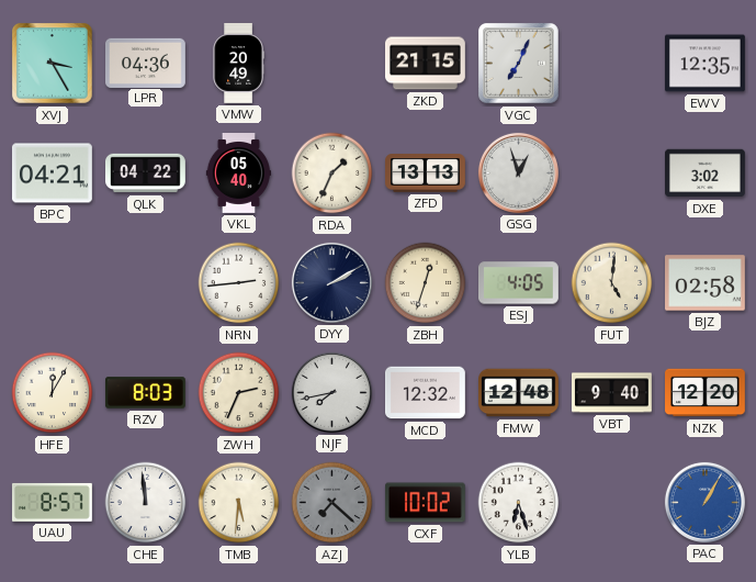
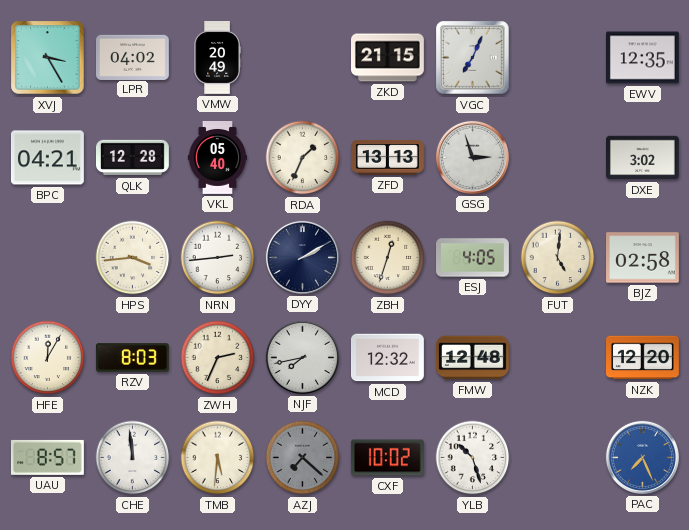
LPR: 04:36 -> 04:02 (133, 57)
QLK: 04:22 -> 12:28 (133, 158)
GSG: 12:57 -> 2:57 (472, 157)
HPS: none -> 3:44 (133, 258)
VBT: 9:40 -> none (611, 393)
YLB: 6:27 -> 10:27 (473, 458)
PAC: 1:05 -> 7:26 (642, 457)
